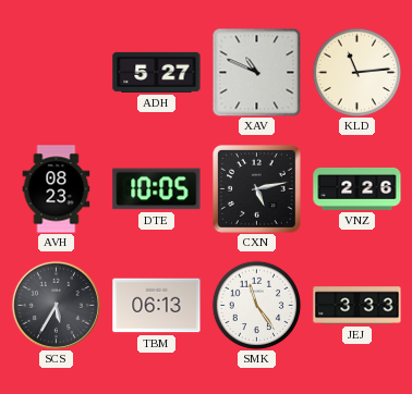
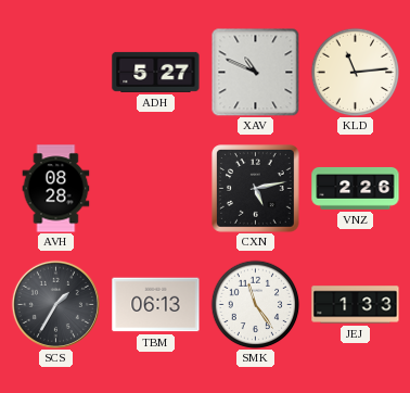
AVH: 08:23 -> 08:28 (56, 189)
DTE: 10:05 -> none (157, 189)
SCS: 5:35 -> 1:35 (55, 304)
JEJ: 3:33 -> 1:33 (356, 305)
